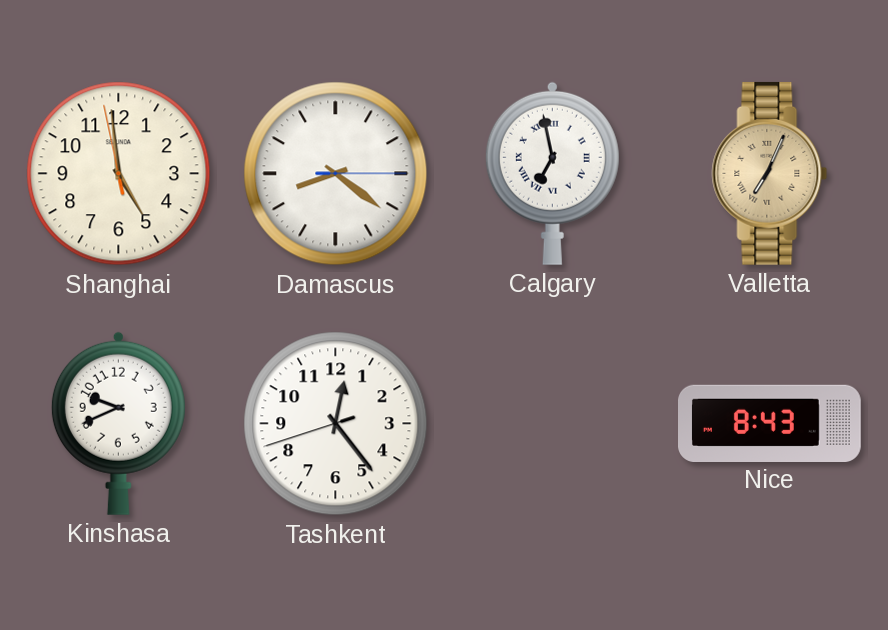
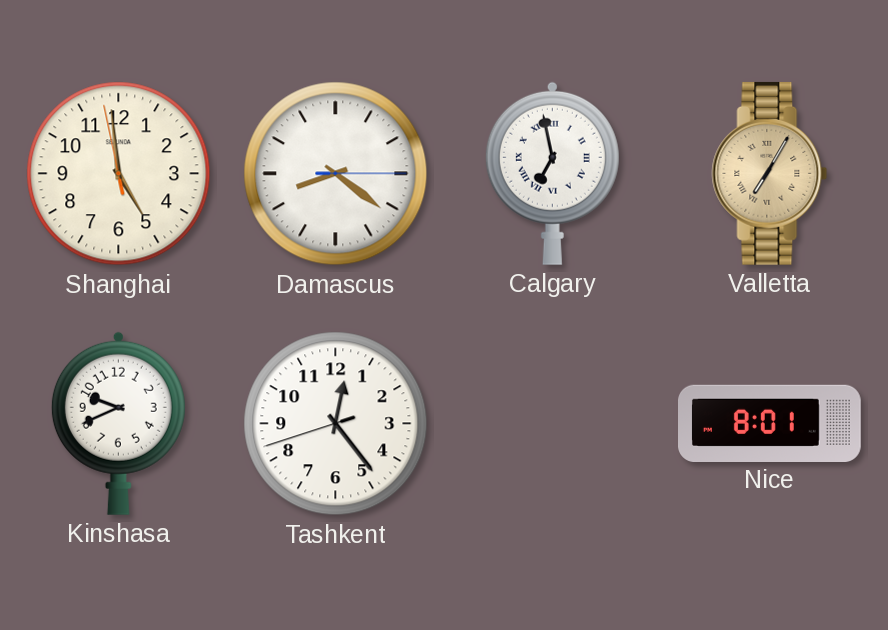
Valletta: 7:04 -> 7:05 (770, 173)
Nice: 8:43 -> 8:01 (770, 423)
